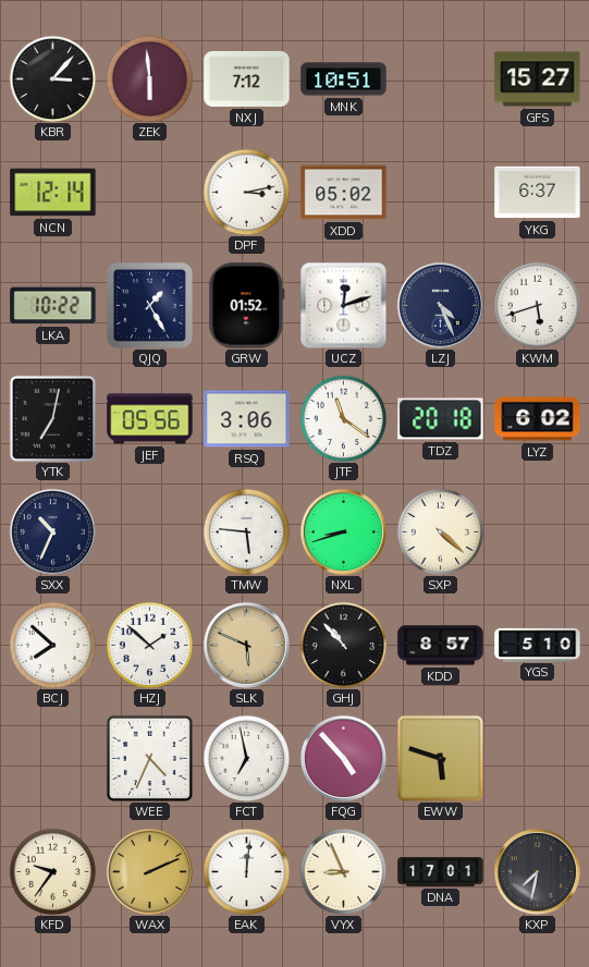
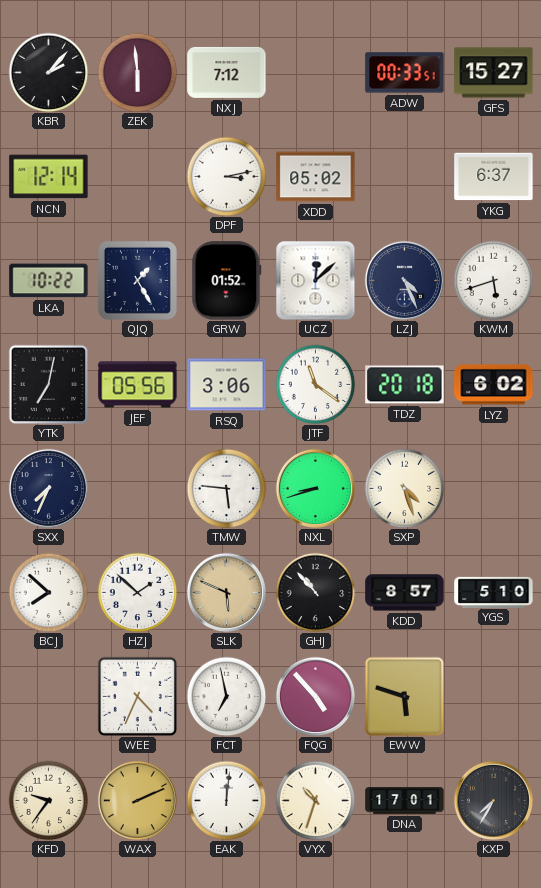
KBR: 3:07 -> 2:07 (48, 72)
MNK: 10:51 -> none (344, 79)
ADW: none -> 00:33 (405, 73)
UCZ: 12:12 -> 12:08 (315, 280)
SXX: 10:34 -> 7:34 (48, 488)
SXP: 4:22 -> 4:27 (404, 488)
VYX: 8:56 -> 10:33 (315, 800)
KXP: 7:32 -> 7:35 (493, 800)
